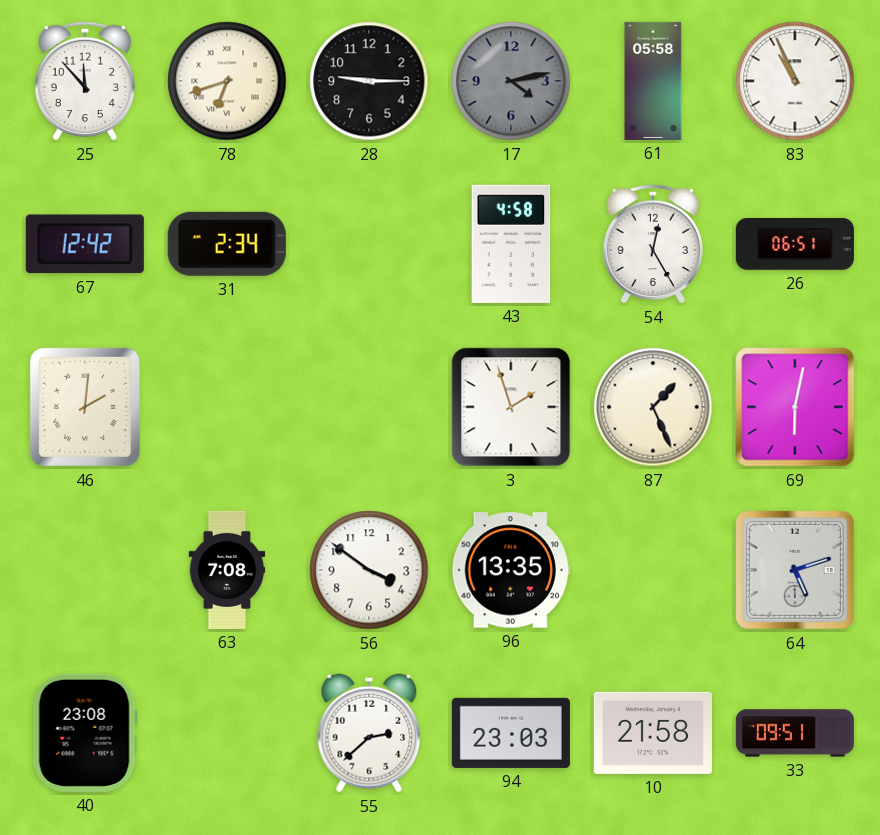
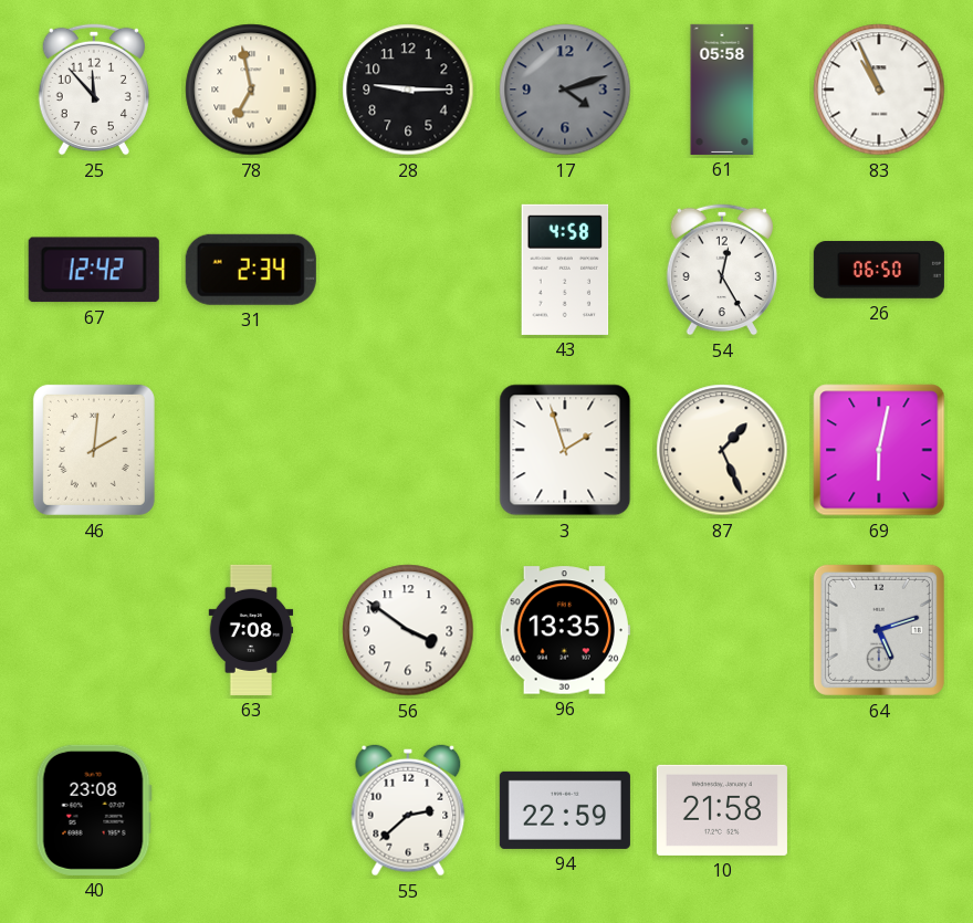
78: 6:42 -> 6:58 (251, 90)
17: 4:13 -> 4:12 (565, 90)
26: 06:51 -> 06:50 (879, 270)
94: 23:03 -> 22:59 (565, 810)
33: 09:51 -> none (795, 733)
